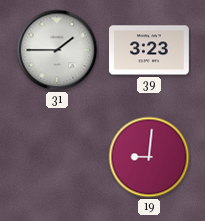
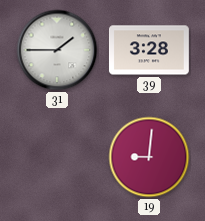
39: 3:23 -> 3:28 (149, 50)
